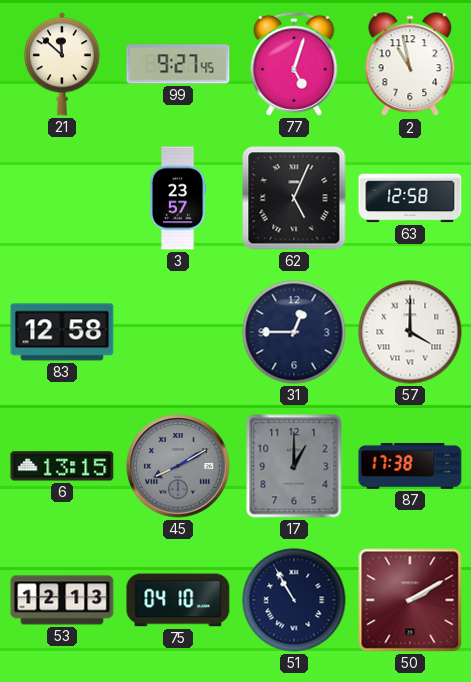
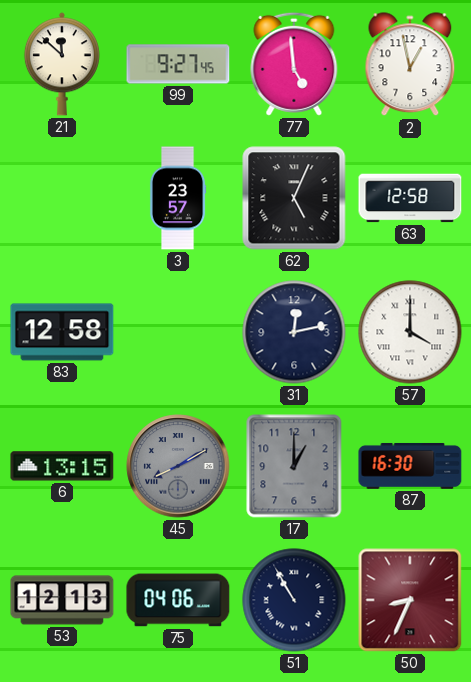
77: 5:03 -> 4:59 (294, 64)
2: 10:58 -> 12:58 (410, 65)
31: 12:45 -> 12:13 (294, 332)
87: 17:38 -> 16:30 (410, 466)
75: 04:10 -> 04:06 (178, 600)
50: 2:10 -> 8:34 (410, 600)
